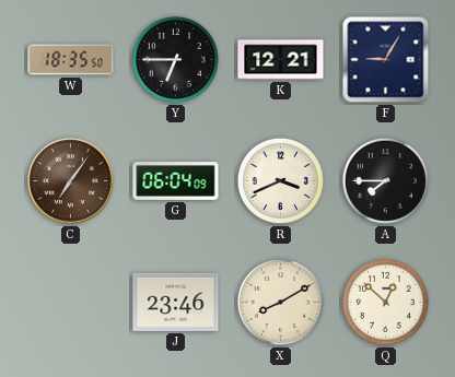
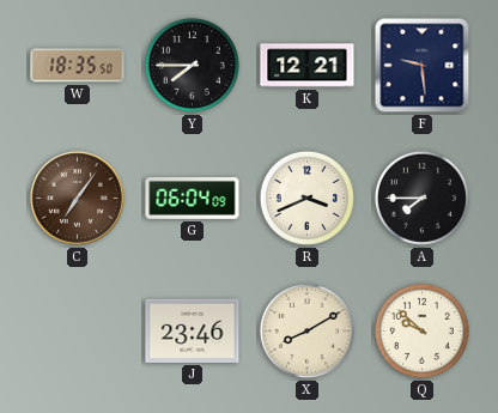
Y: 6:45 -> 7:45 (192, 65)
F: 9:05 -> 9:29 (423, 66)
Q: 12:52 -> 9:52 (421, 330)
